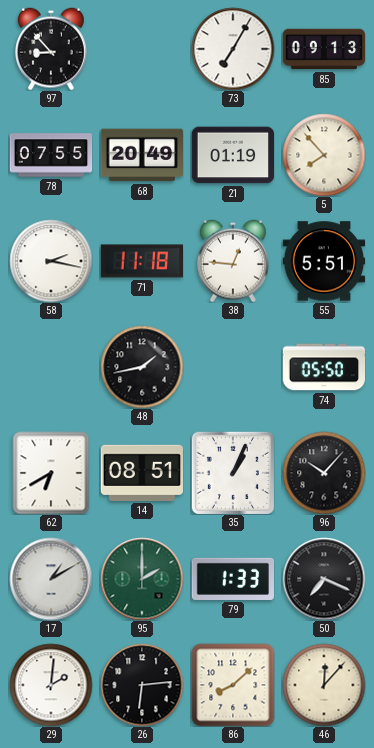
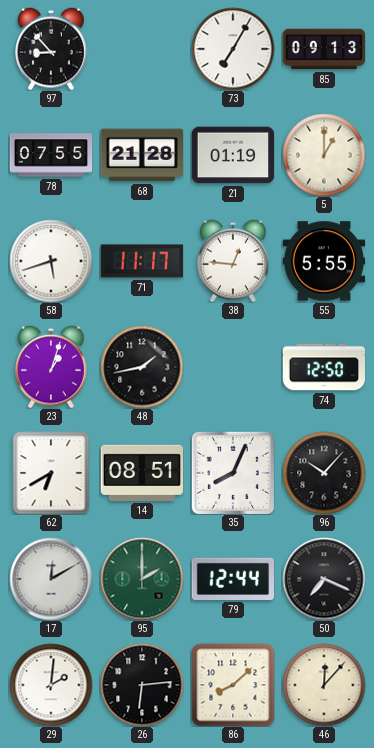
68: 20:49 -> 21:28 (141, 155)
5: 7:53 -> 1:00 (324, 155)
58: 2:17 -> 5:42 (51, 261)
71: 11:18 -> 11:17 (141, 261)
55: 5:51 -> 5:55 (324, 261)
23: none -> 1:03 (52, 367)
74: 05:50 -> 12:50 (324, 367)
35: 1:04 -> 8:04 (233, 473)
17: 1:10 -> 12:10 (51, 579)
79: 1:33 -> 12:44 (232, 579)
